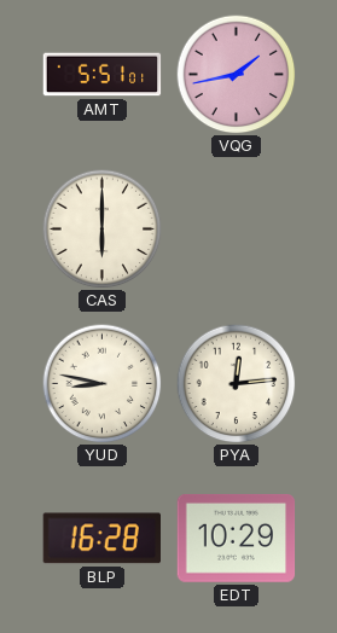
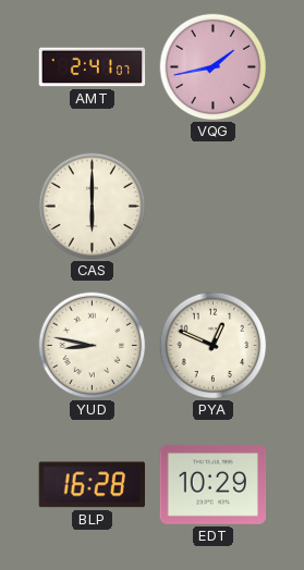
AMT: 5:51 -> 2:41 (93, 67)
PYA: 12:14 -> 12:49 (214, 346)
